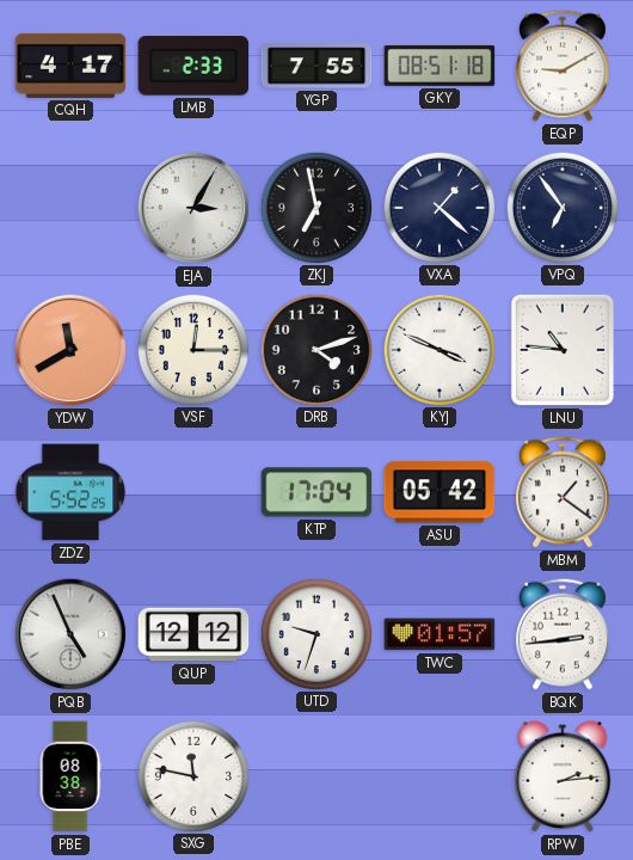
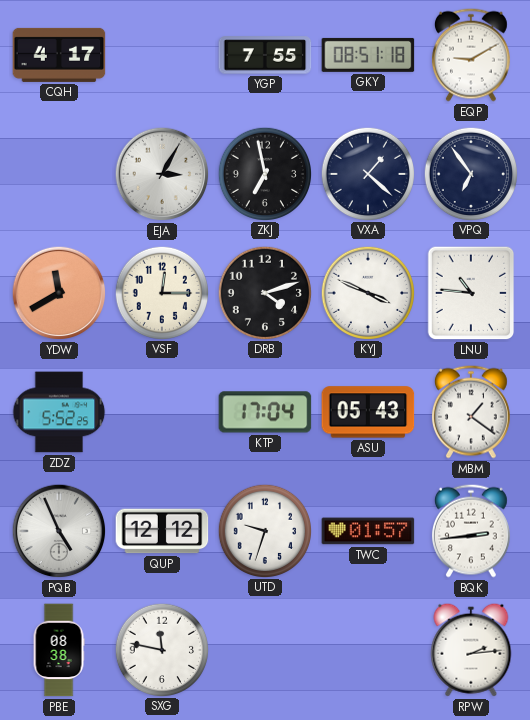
LMB: 2:33 -> none (193, 67)
ASU: 05:42 -> 05:43 (368, 412)
